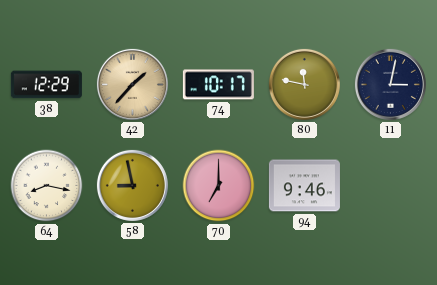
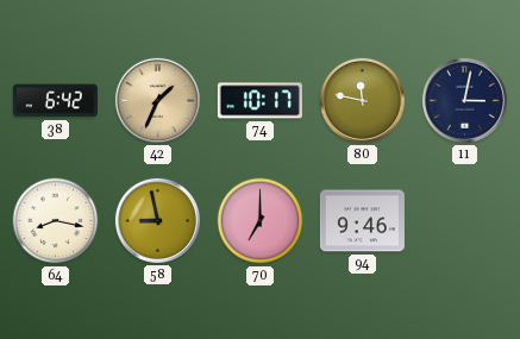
38: 12:29 -> 6:42 (55, 101)
42: 1:37 -> 1:34 (157, 100)
